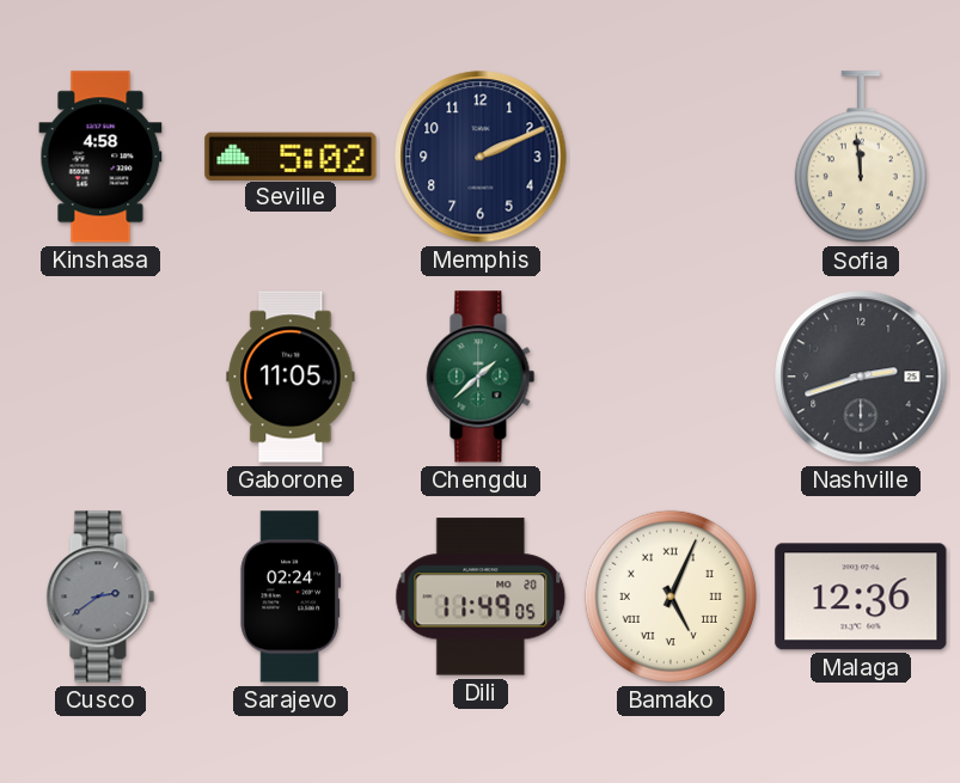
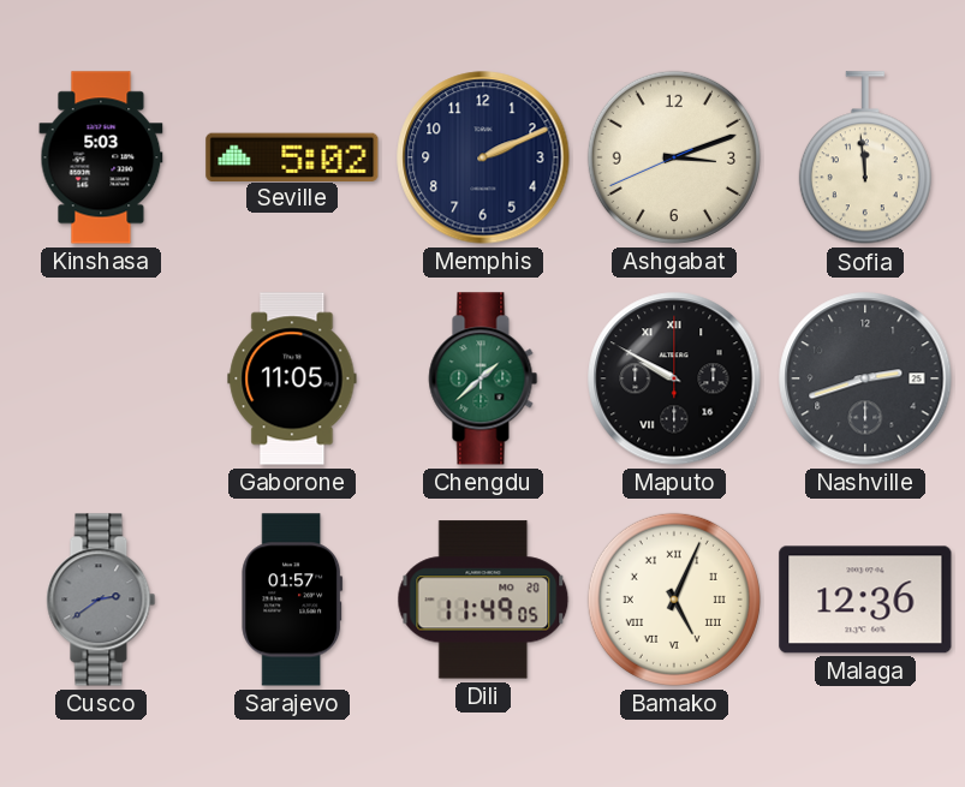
Kinshasa: 4:58 -> 5:03 (101, 157)
Ashgabat: none -> 3:11 (674, 157)
Maputo: none -> 9:50 (674, 378)
Sarajevo: 02:24 -> 01:57 (292, 600)
